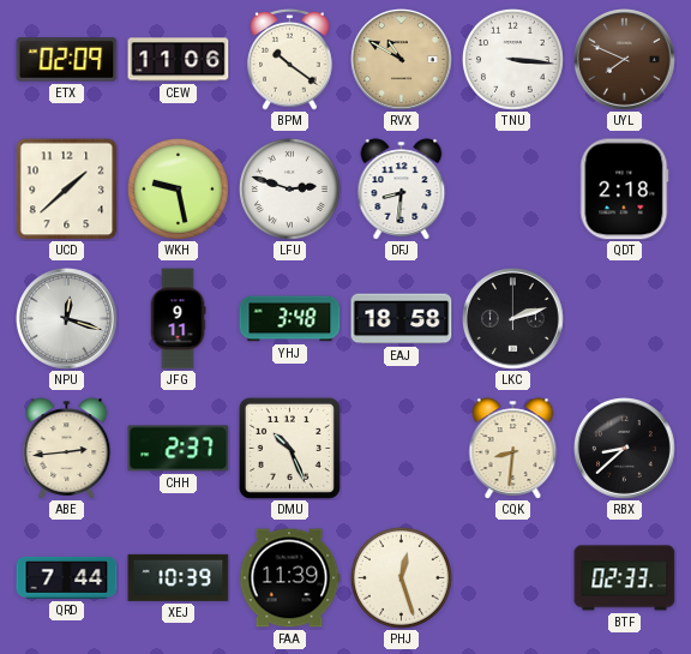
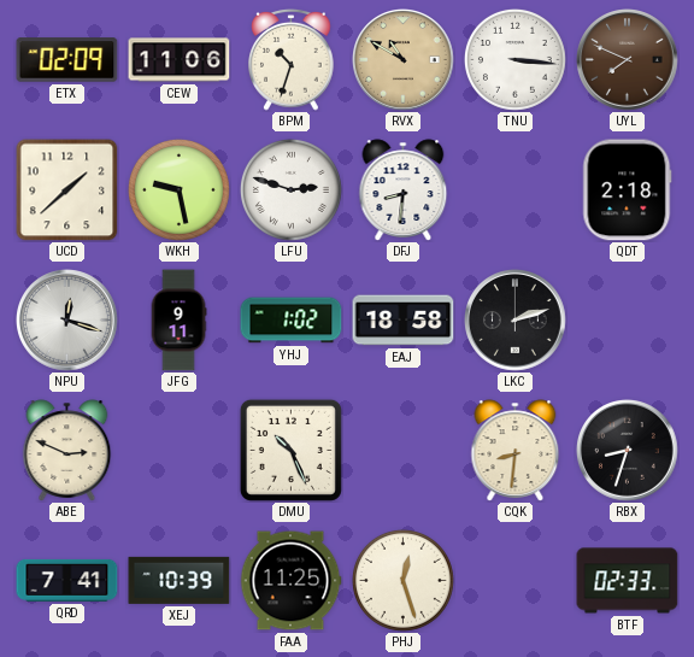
BPM: 10:21 -> 10:33 (292, 59)
YHJ: 3:48 -> 1:02 (292, 321)
ABE: 2:44 -> 2:49 (67, 451)
CHH: 2:37 -> none (179, 449)
RBX: 8:38 -> 8:33 (628, 451)
QRD: 7:44 -> 7:41 (67, 580)
FAA: 11:39 -> 11:25 (290, 581)
